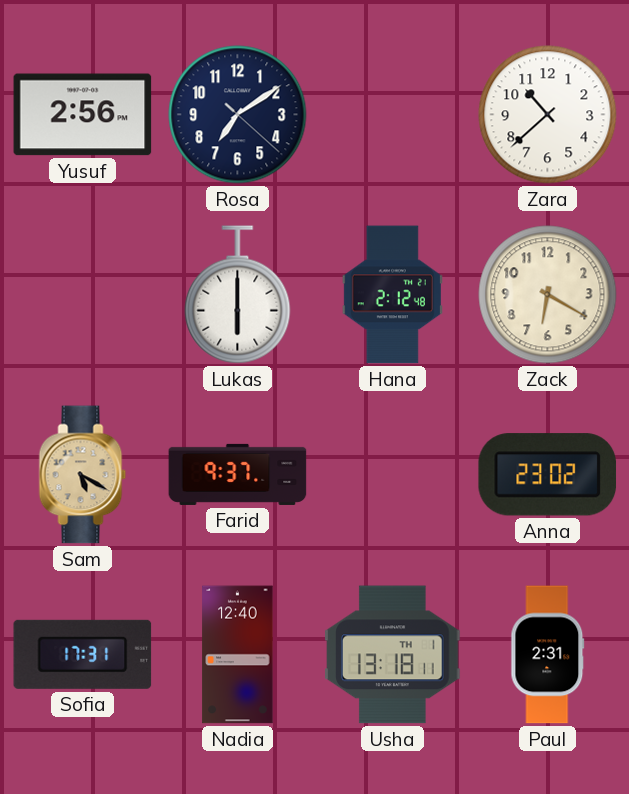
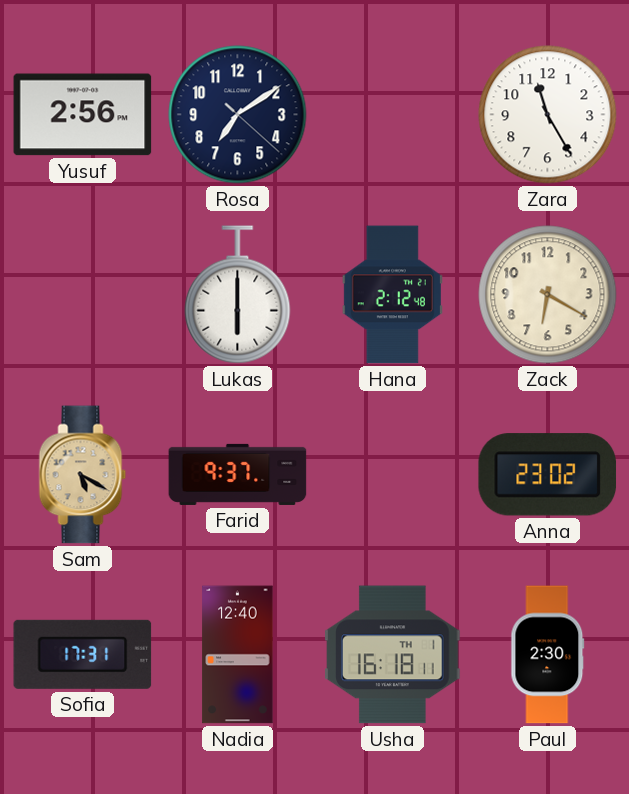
Zara: 10:38 -> 11:25 (548, 115)
Usha: 13:18 -> 16:18 (393, 655)
Paul: 2:31 -> 2:30 (548, 655)
